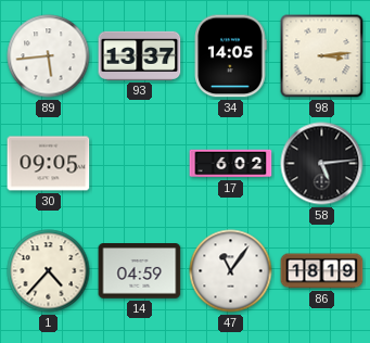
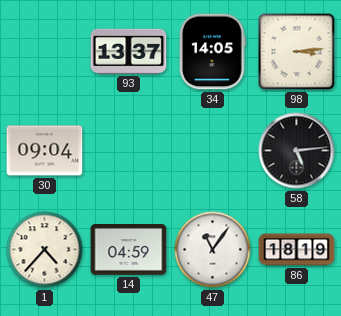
89: 5:44 -> none (49, 56)
30: 09:05 -> 09:04 (45, 151)
17: 6:02 -> none (231, 164)
